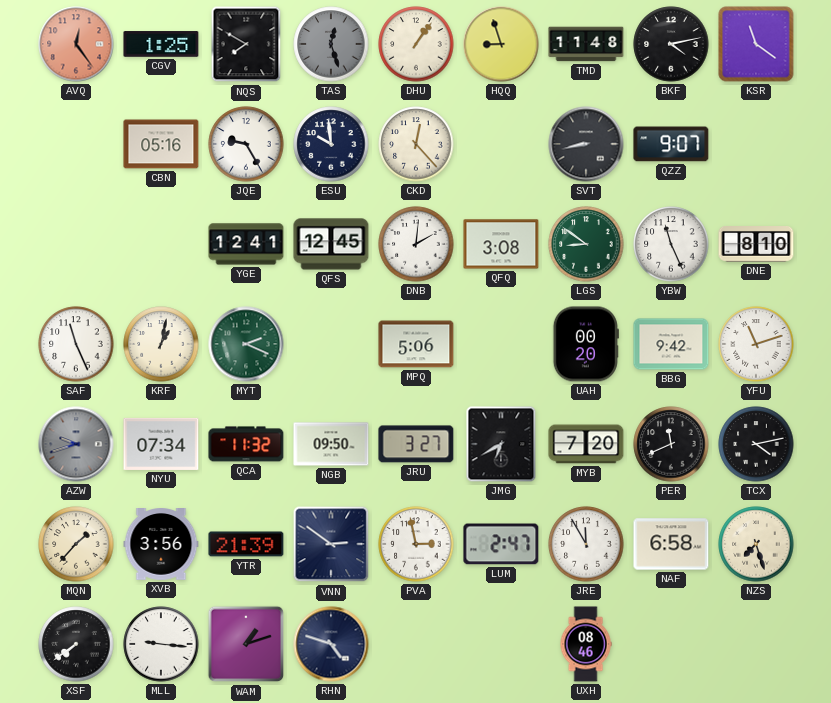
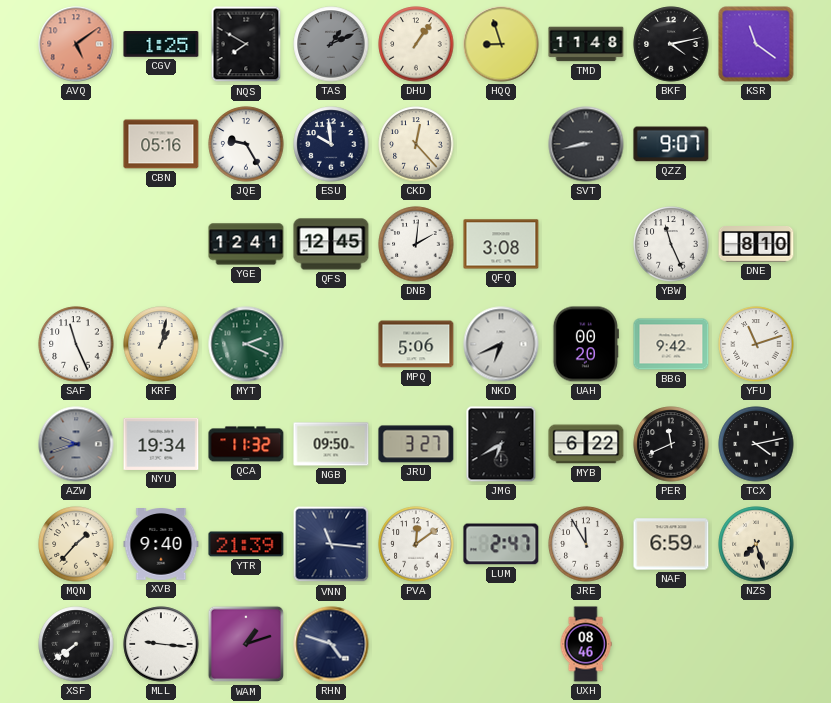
AVQ: 12:24 -> 5:09 (76, 44)
TAS: 12:27 -> 1:11 (331, 44)
LGS: 8:51 -> none (586, 244)
NKD: none -> 6:41 (501, 344)
NYU: 07:34 -> 19:34 (161, 444)
MYB: 7:20 -> 6:22 (586, 444)
XVB: 3:56 -> 9:40 (161, 545)
VNN: 2:51 -> 11:16 (331, 544)
PVA: 2:58 -> 12:09 (416, 544)
NAF: 6:58 -> 6:59 (671, 544)
